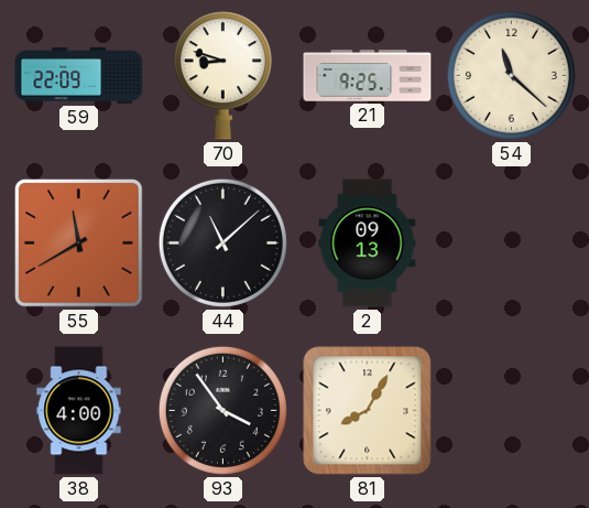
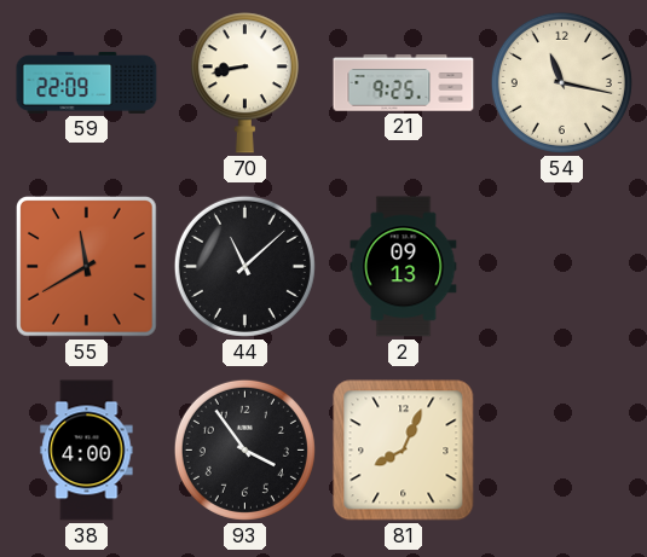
70: 8:48 -> 8:43 (244, 83)
54: 11:22 -> 11:17 (561, 82)
81: 8:05 -> 8:04 (404, 451)
